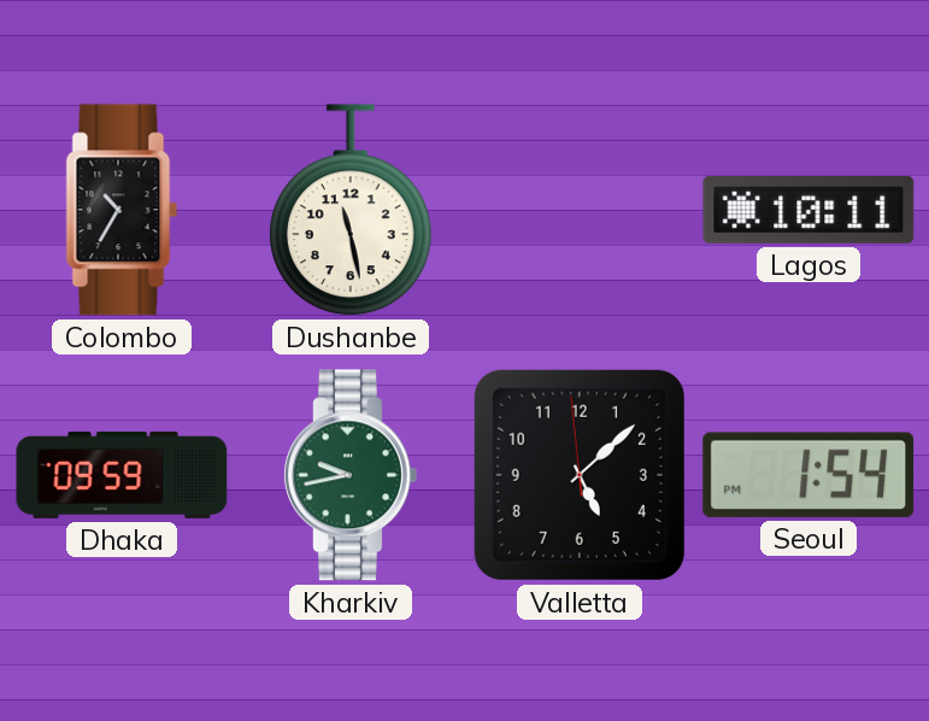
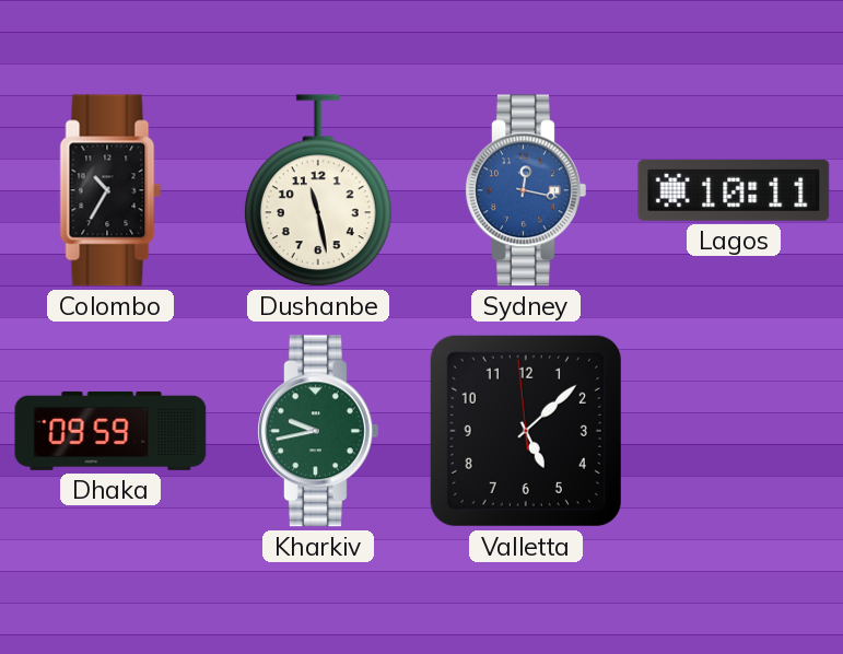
Sydney: none -> 12:17 (526, 190)
Seoul: 1:54 -> none (809, 475)
